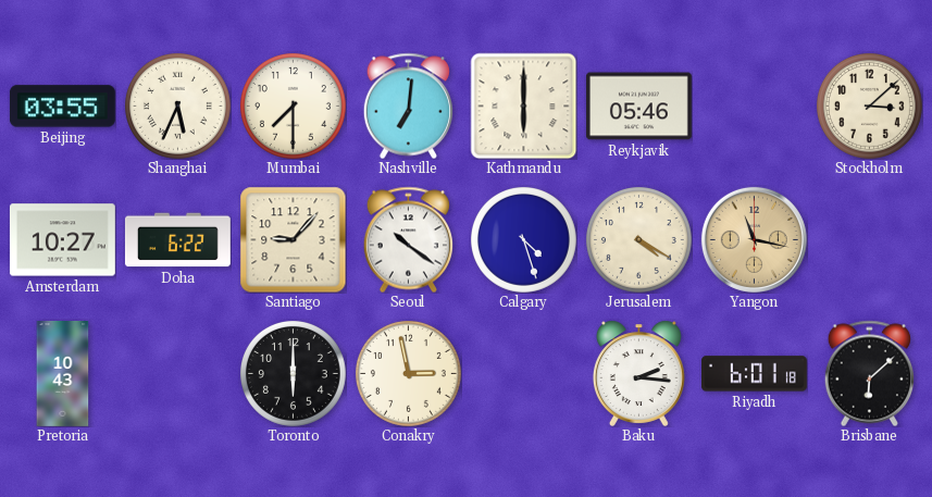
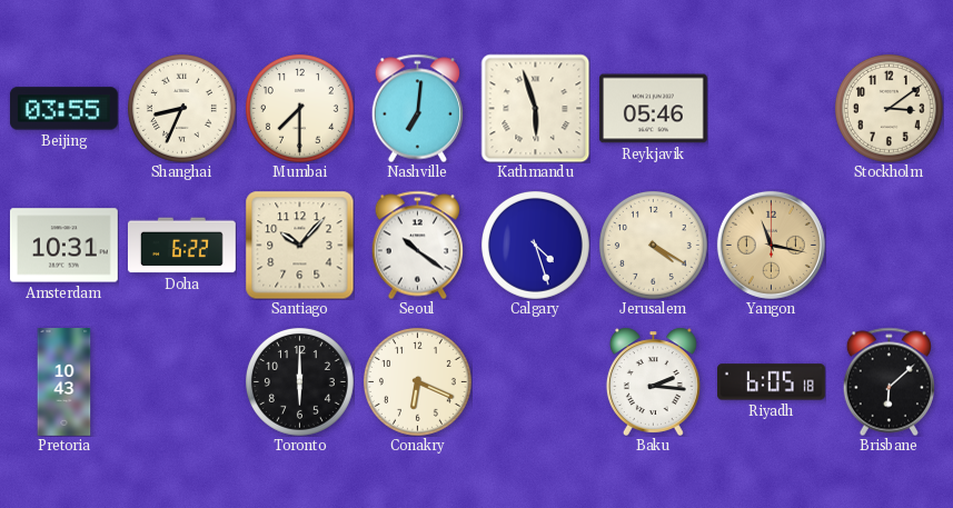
Shanghai: 5:34 -> 8:34 (181, 108)
Kathmandu: 6:00 -> 5:57 (535, 108)
Stockholm: 3:08 -> 3:09 (889, 108)
Amsterdam: 10:27 -> 10:31 (63, 246)
Santiago: 9:07 -> 10:07 (299, 245)
Conakry: 2:58 -> 6:19 (417, 381)
Riyadh: 6:01 -> 6:05 (772, 382)
